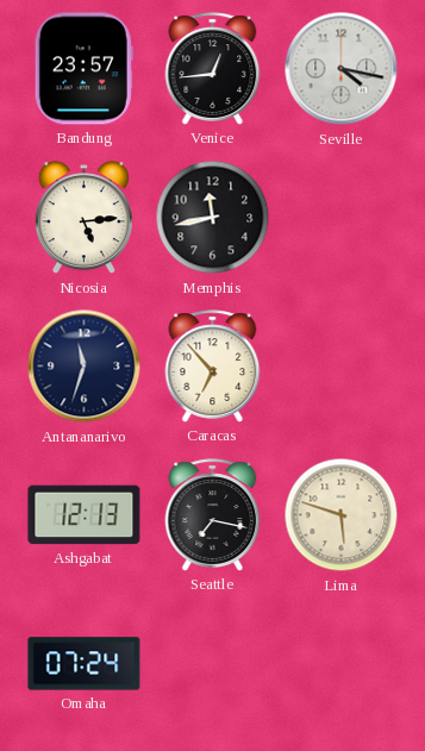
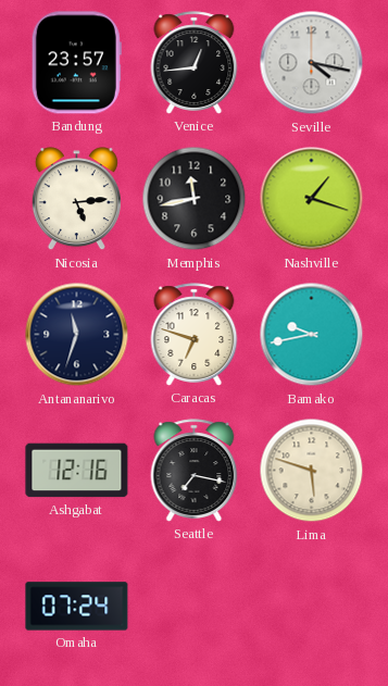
Nashville: none -> 1:18 (312, 199)
Caracas: 6:53 -> 6:48 (195, 335)
Bamako: none -> 9:43 (312, 335)
Ashgabat: 12:13 -> 12:16 (77, 471)
